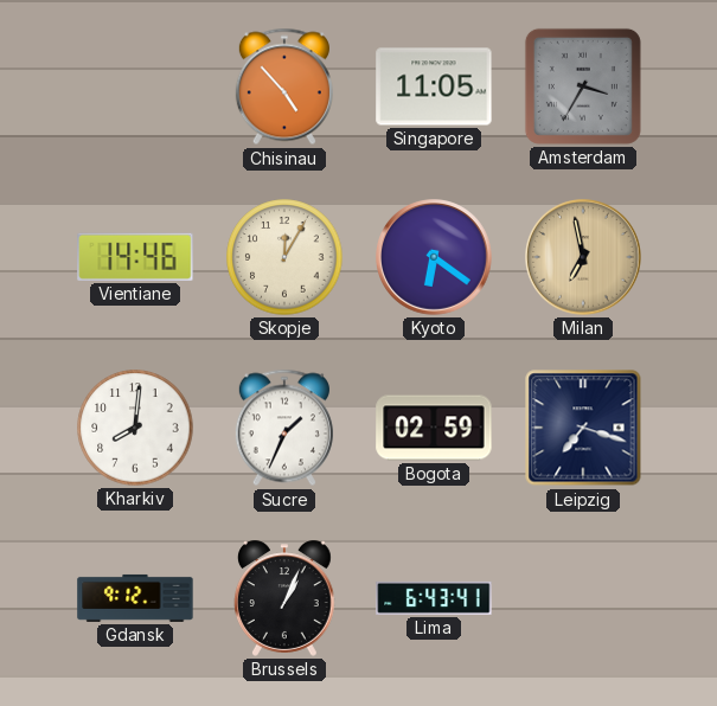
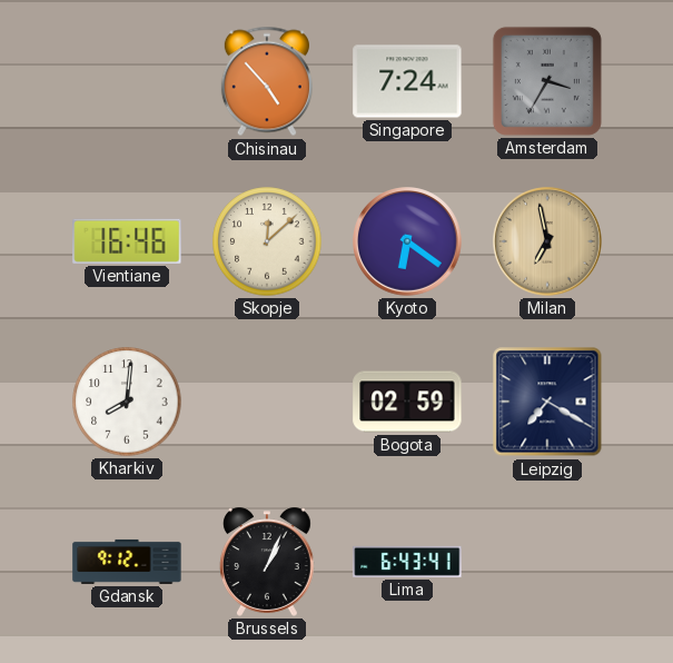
Singapore: 11:05 -> 7:24 (407, 81)
Vientiane: 14:46 -> 16:46 (127, 241)
Skopje: 12:05 -> 12:08 (267, 241)
Sucre: 1:34 -> none (284, 428)
Leipzig: 7:18 -> 7:20 (547, 402)
